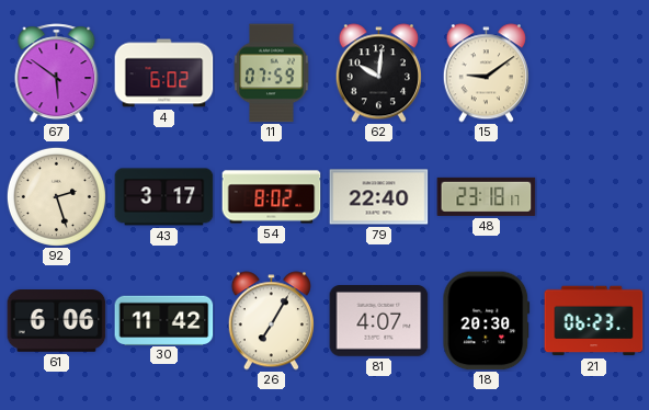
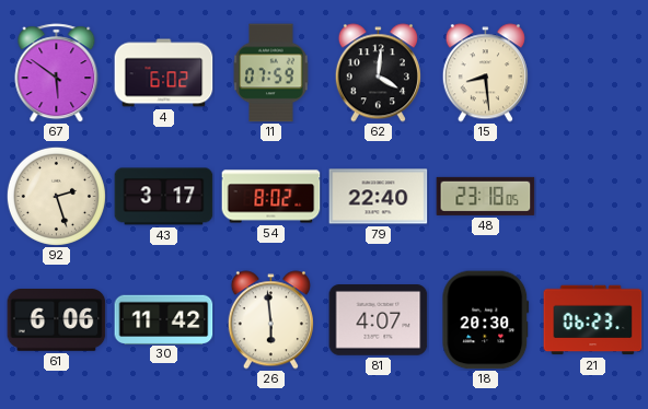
62: 10:01 -> 4:01 (378, 73)
15: 9:09 -> 8:29 (485, 73)
48: 23:18:17 -> 23:18:05 (486, 196)
26: 7:05 -> 5:59 (270, 320)
